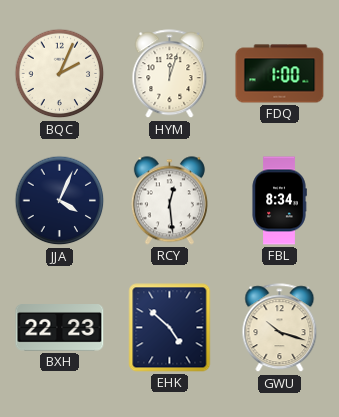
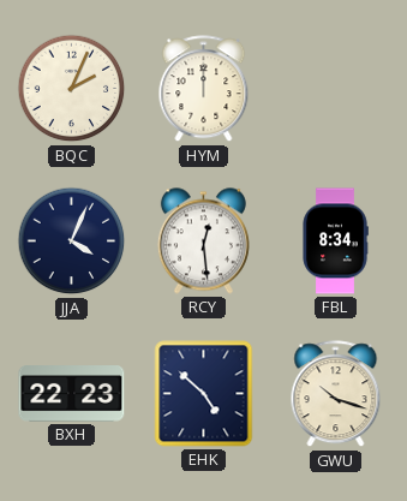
HYM: 12:03 -> 12:00 (204, 89)
FDQ: 1:00 -> none (280, 74)
